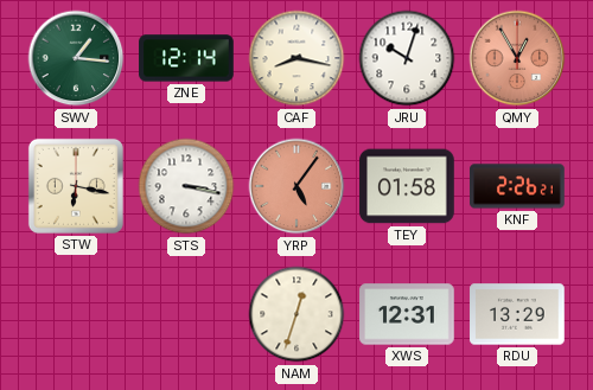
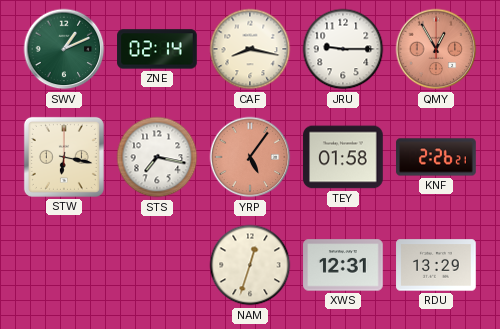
SWV: 1:16 -> 1:11 (64, 49)
ZNE: 12:14 -> 02:14 (157, 49)
JRU: 10:03 -> 9:15 (343, 49)
STS: 3:17 -> 7:17 (157, 157)
